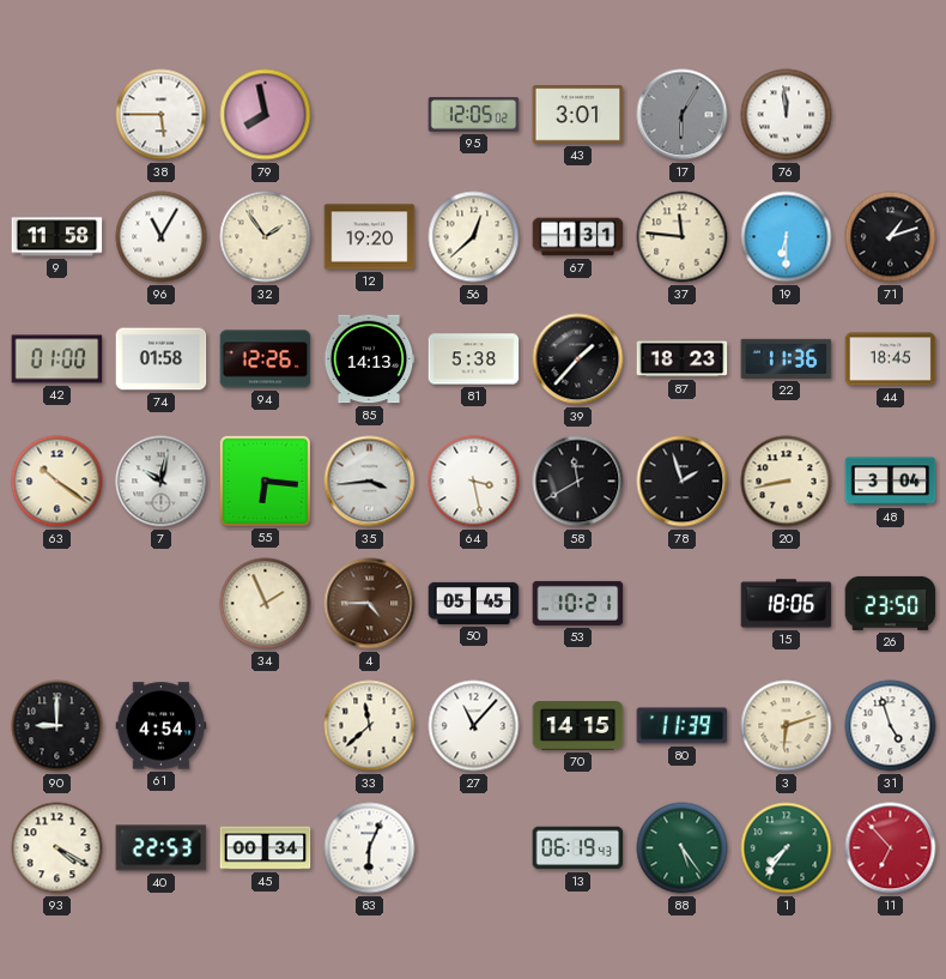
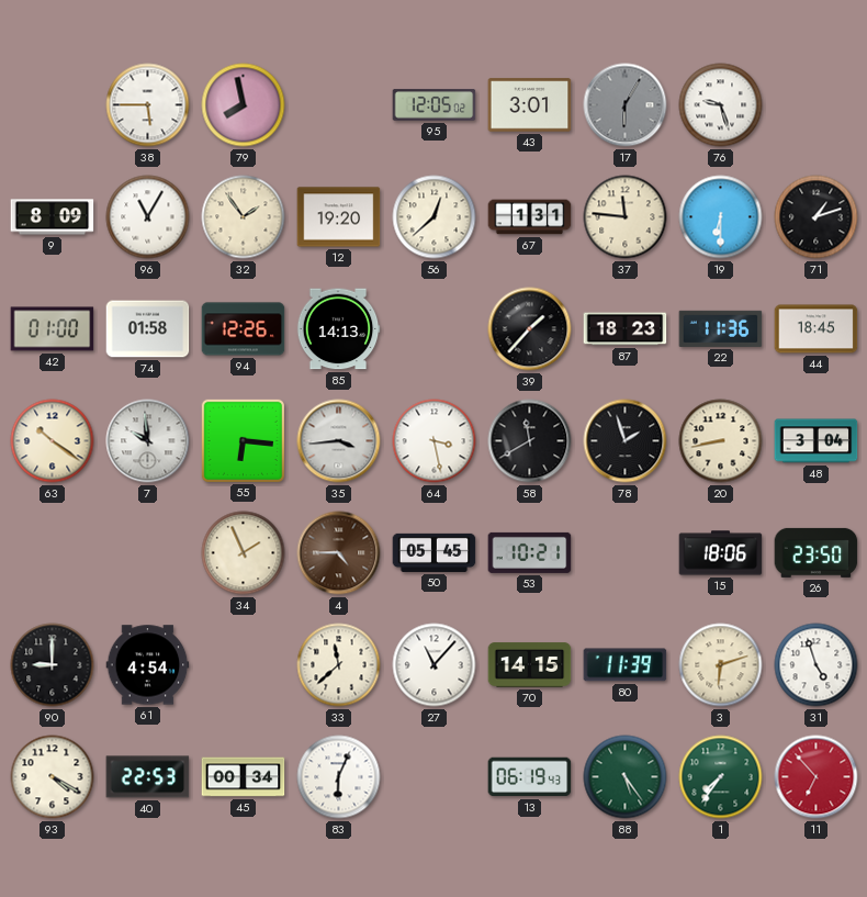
76: 11:59 -> 9:27 (721, 105)
9: 11:58 -> 8:09 (53, 217)
81: 5:38 -> none (474, 359)
7: 10:02 -> 9:59 (148, 441)
